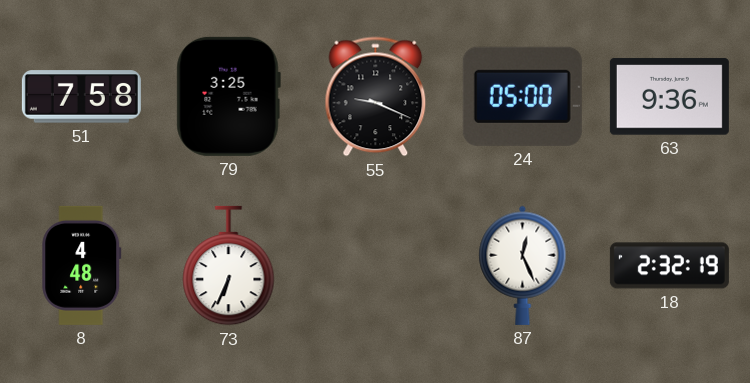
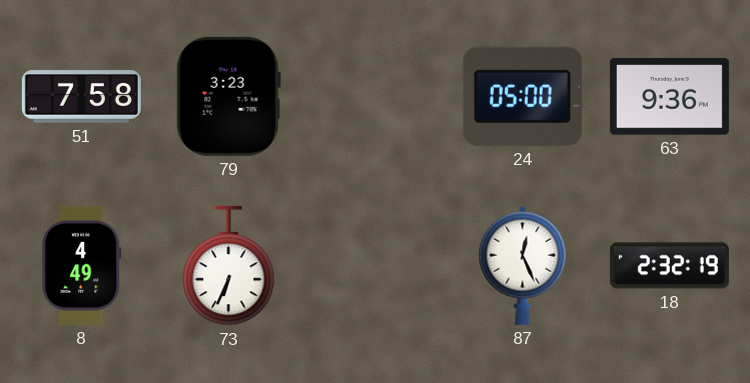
79: 3:25 -> 3:23 (228, 96)
55: 9:19 -> none (376, 97)
8: 4:48 -> 4:49 (82, 265)
